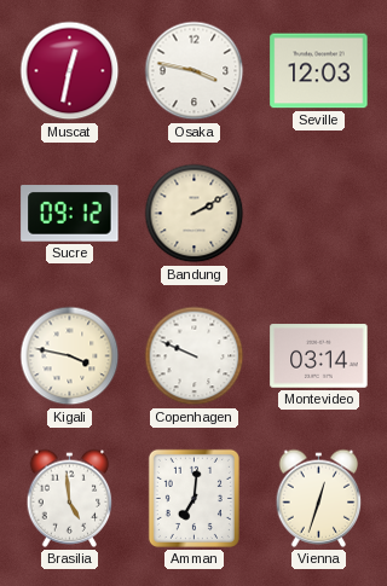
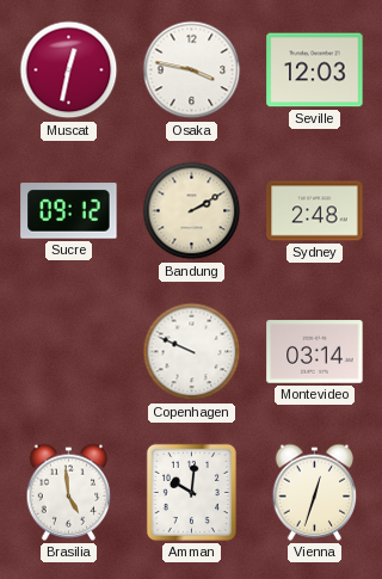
Sydney: none -> 2:48 (315, 211)
Kigali: 3:47 -> none (70, 356)
Amman: 7:01 -> 10:01 (191, 492)
